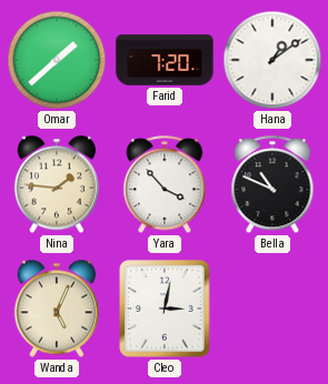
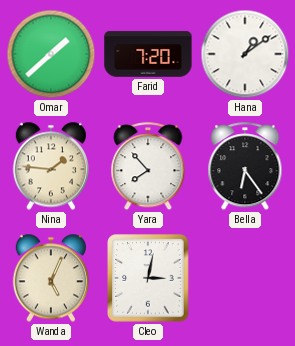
Yara: 3:53 -> 7:53 (148, 167)
Bella: 10:49 -> 6:24 (245, 167)
